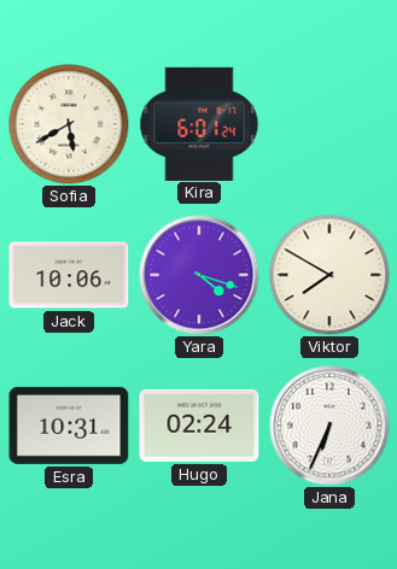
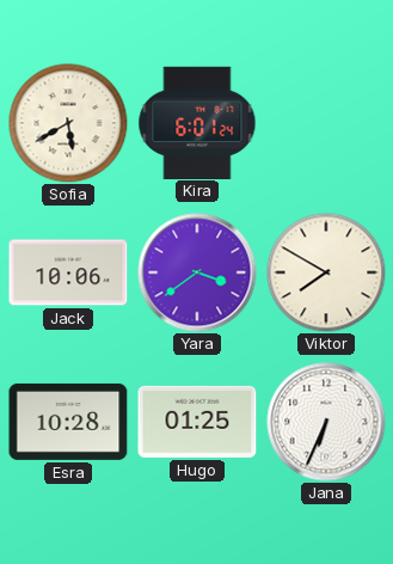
Yara: 4:18 -> 3:39 (197, 272)
Esra: 10:31 -> 10:28 (68, 422)
Hugo: 02:24 -> 01:25 (197, 422)
